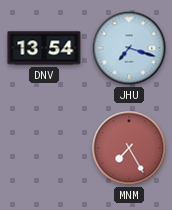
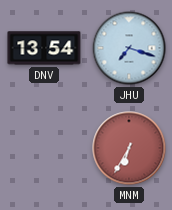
MNM: 7:25 -> 6:35 (129, 148)
